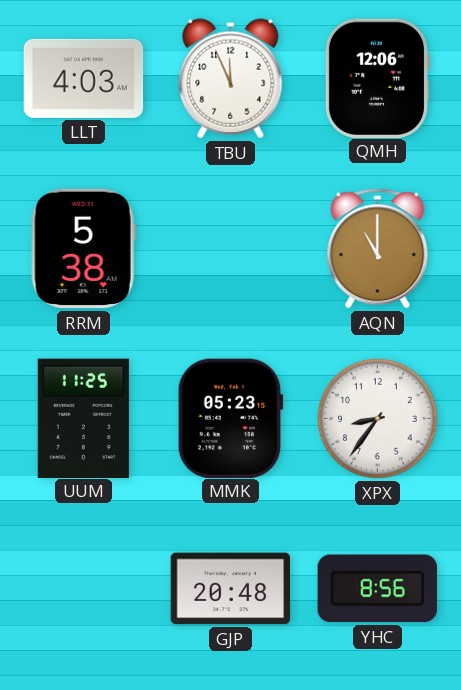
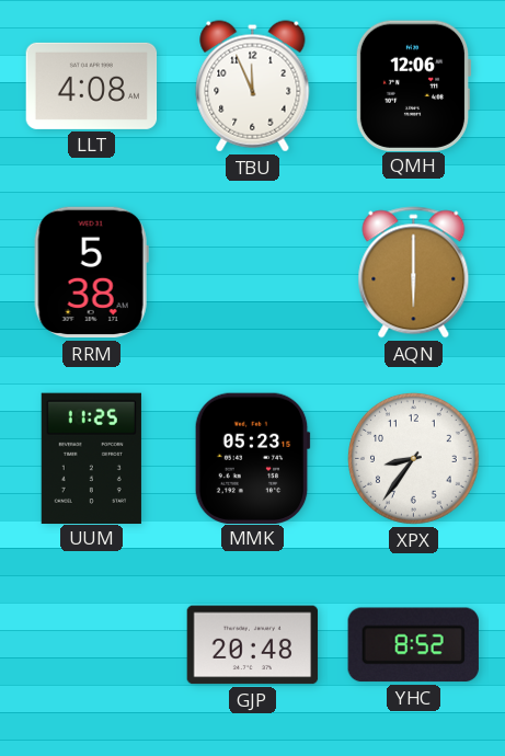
LLT: 4:03 -> 4:08 (92, 85)
AQN: 11:00 -> 6:00 (414, 273)
YHC: 8:56 -> 8:52 (413, 645)
